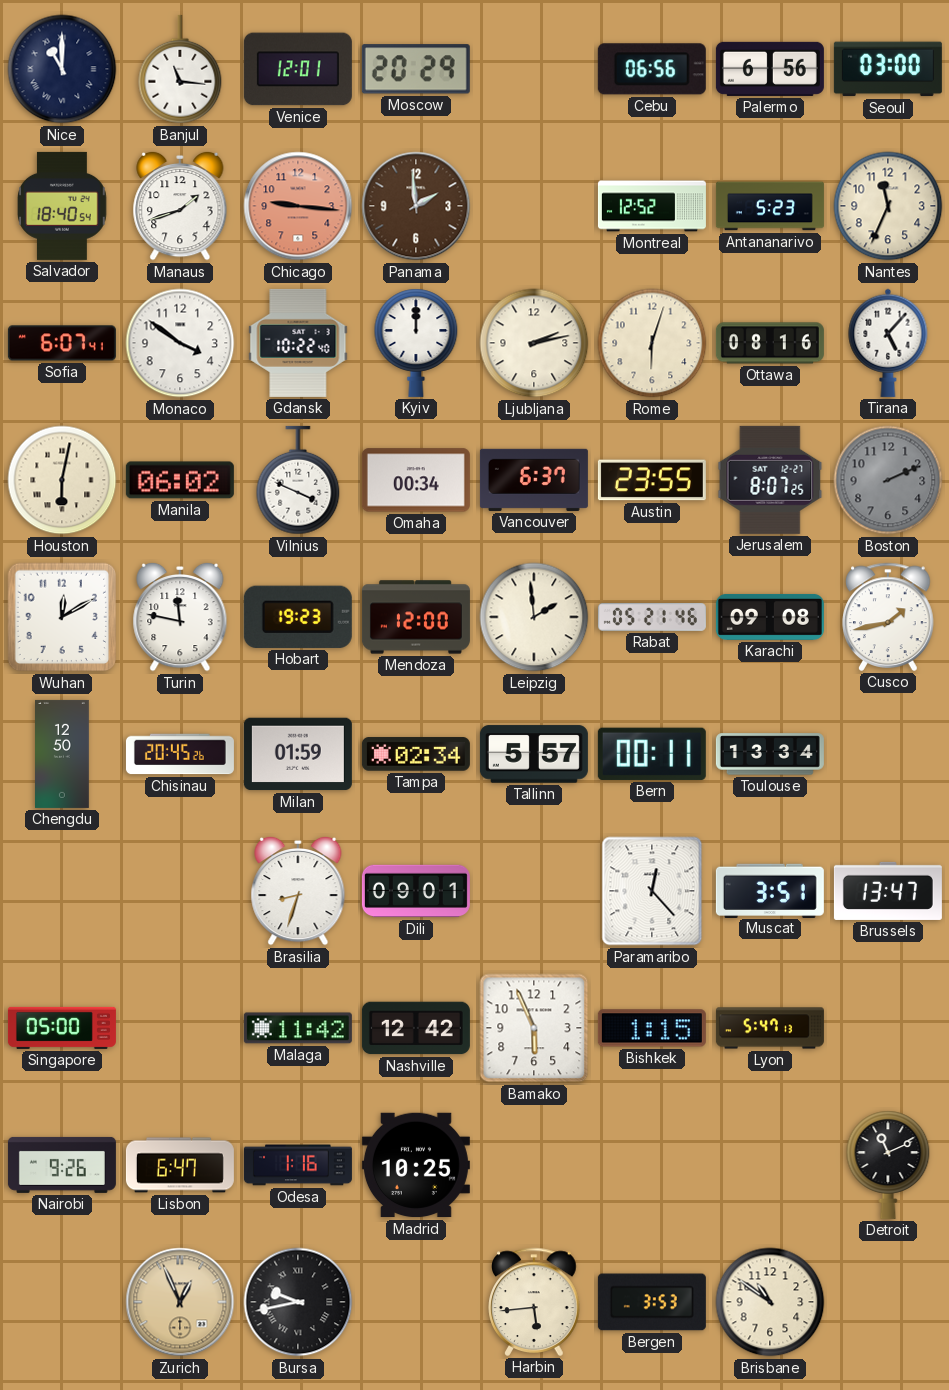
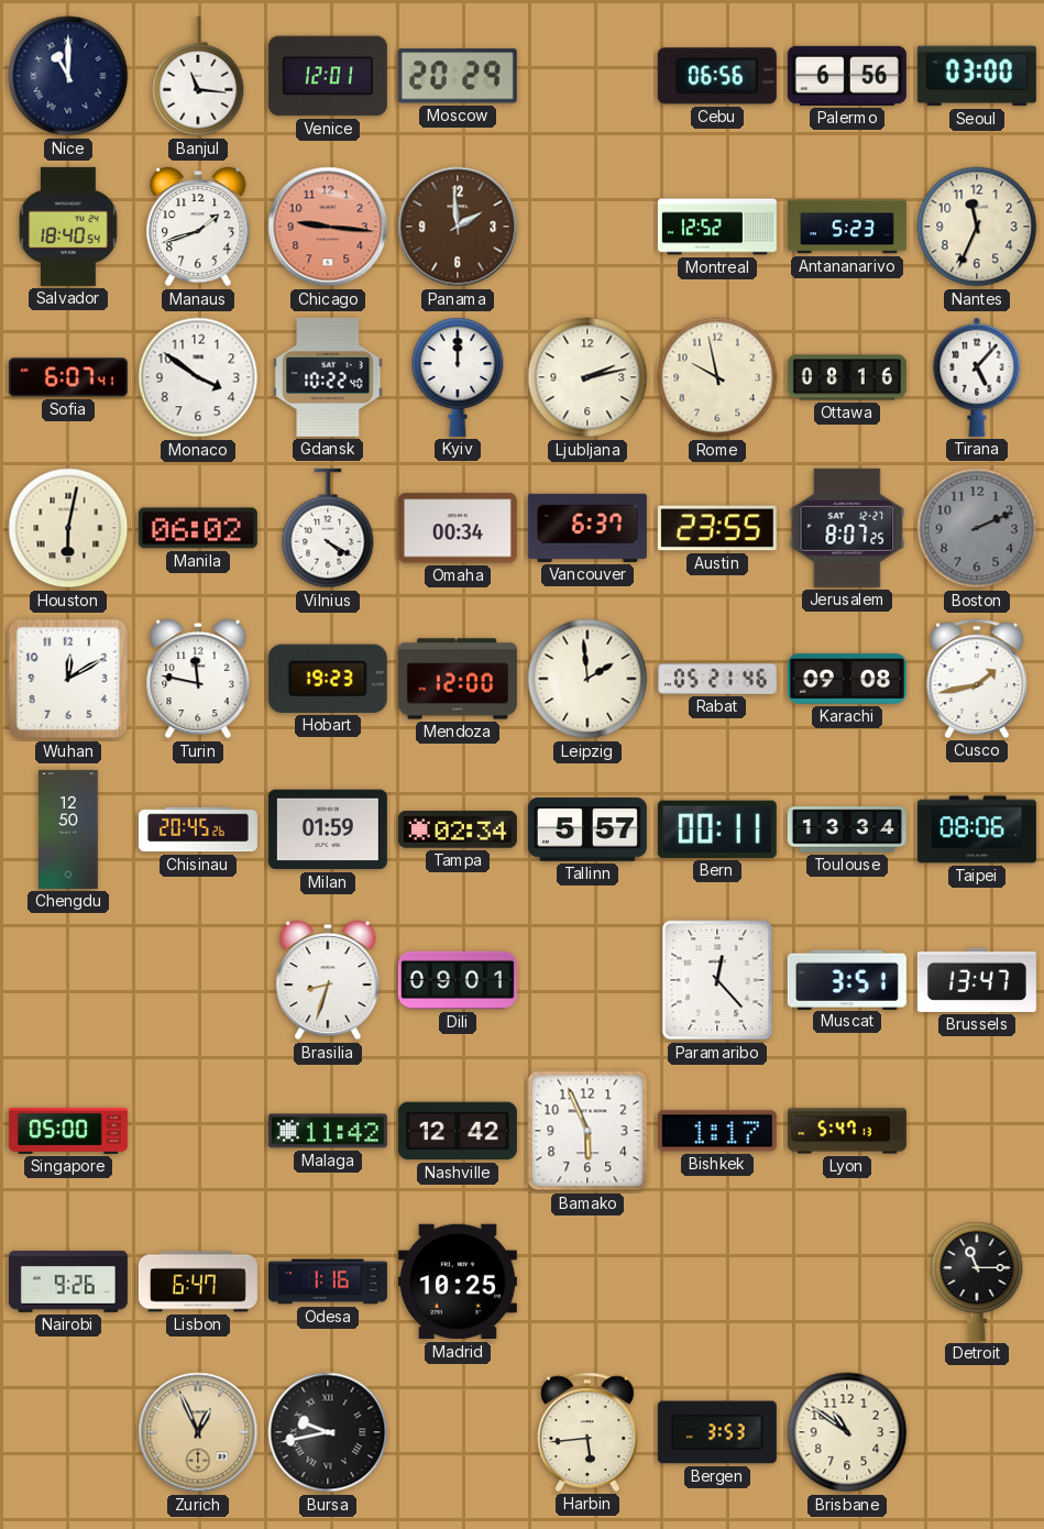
Rome: 6:03 -> 9:58 (717, 377)
Vilnius: 3:49 -> 4:20 (328, 528)
Taipei: none -> 08:06 (977, 829)
Bishkek: 1:15 -> 1:17 (717, 1131)
Detroit: 11:11 -> 11:15 (977, 1281)
